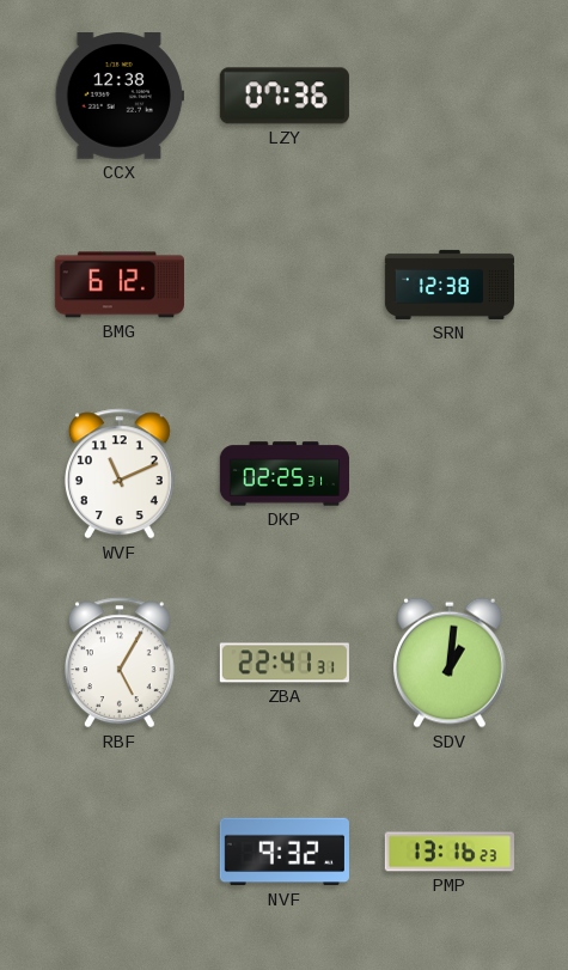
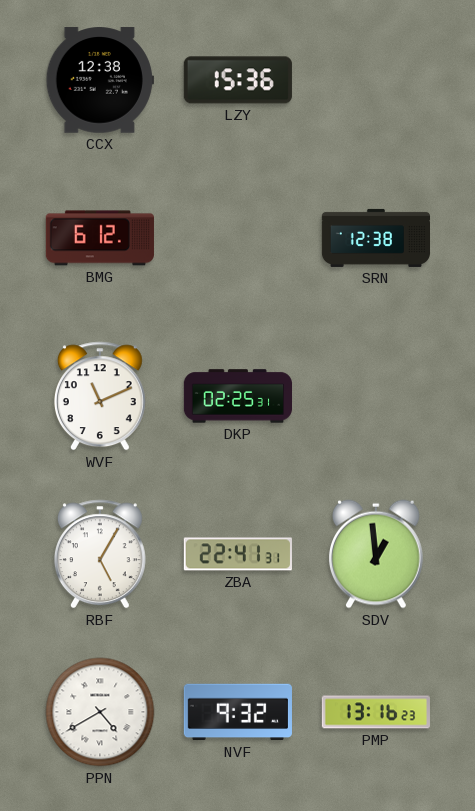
LZY: 07:36 -> 15:36 (238, 80)
SDV: 1:01 -> 12:59 (376, 554)
PPN: none -> 4:40 (100, 712)
